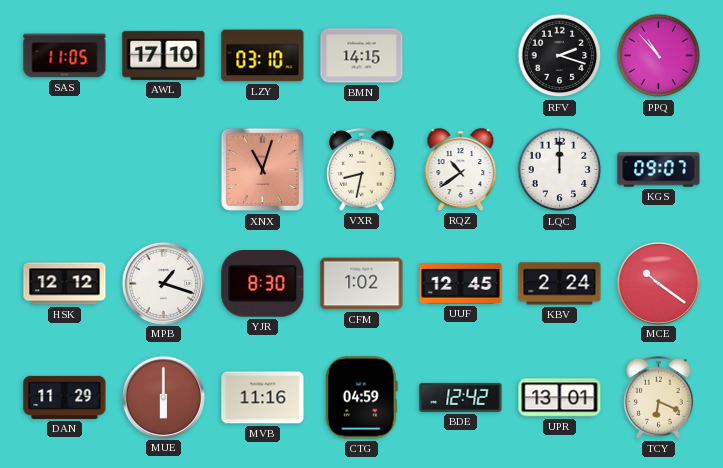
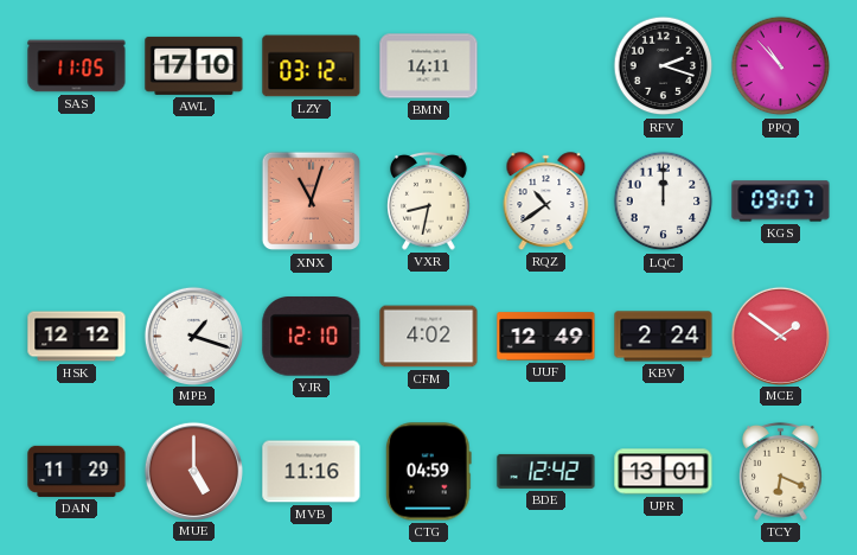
LZY: 03:10 -> 03:12 (312, 66)
BMN: 14:15 -> 14:11 (429, 66)
YJR: 8:30 -> 12:10 (312, 337)
CFM: 1:02 -> 4:02 (429, 337)
UUF: 12:45 -> 12:49 (546, 337)
MCE: 10:21 -> 1:51 (780, 336)
MUE: 6:00 -> 5:00 (193, 471)
